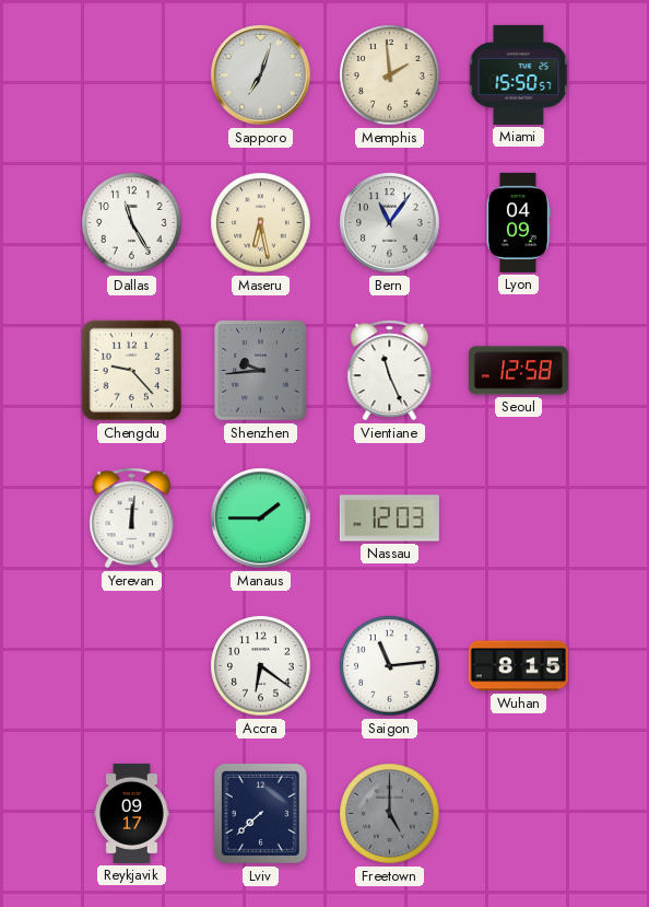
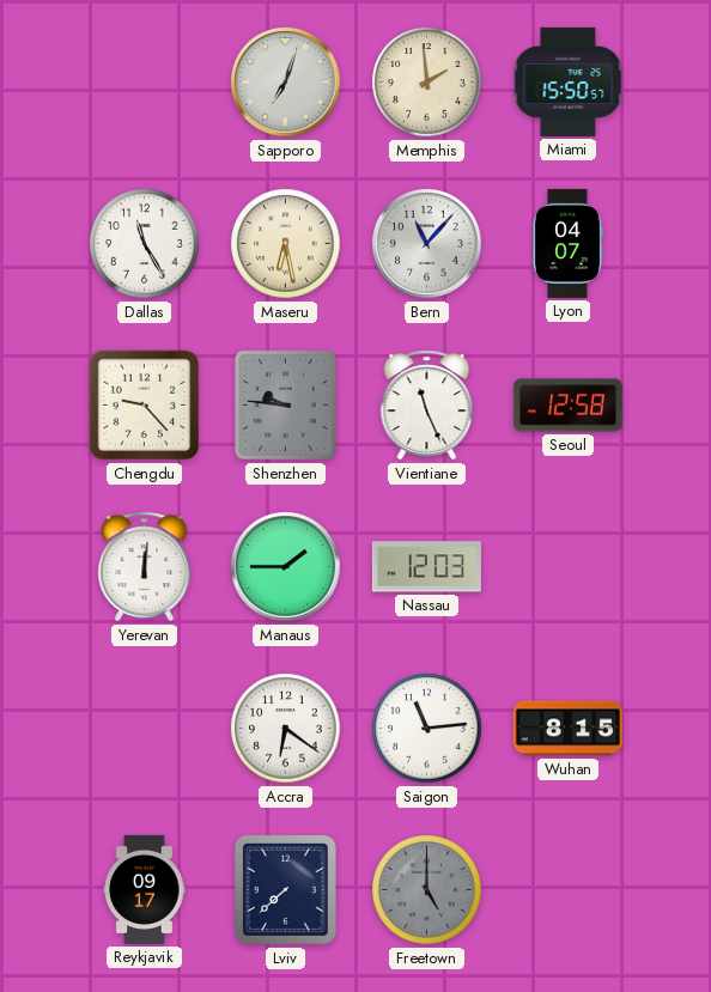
Bern: 11:06 -> 11:07 (427, 244)
Lyon: 04:09 -> 04:07 (569, 243)
Shenzhen: 9:44 -> 9:46 (286, 406)
